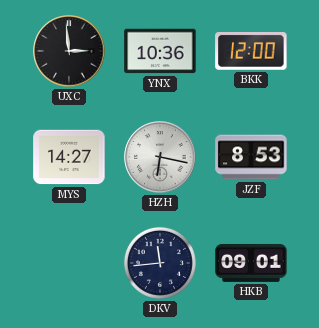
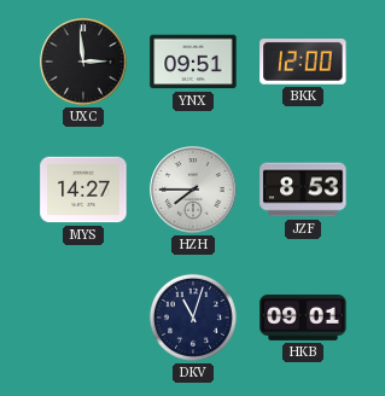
YNX: 10:36 -> 09:51 (193, 62)
HZH: 6:17 -> 7:45 (193, 190)
DKV: 11:44 -> 11:03 (193, 318)
